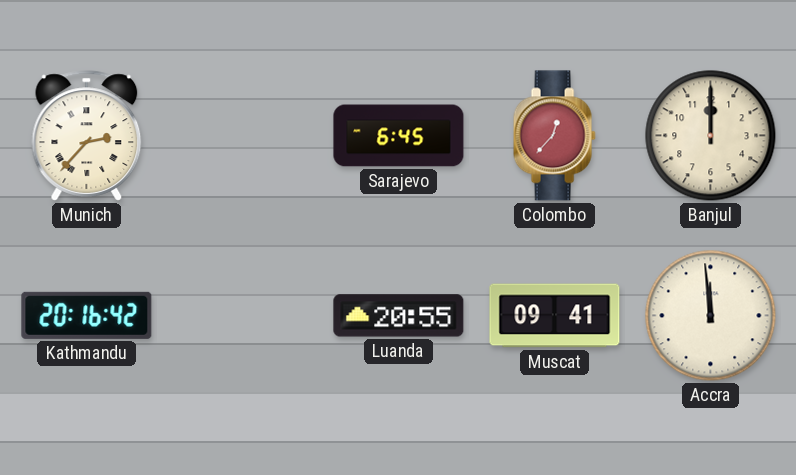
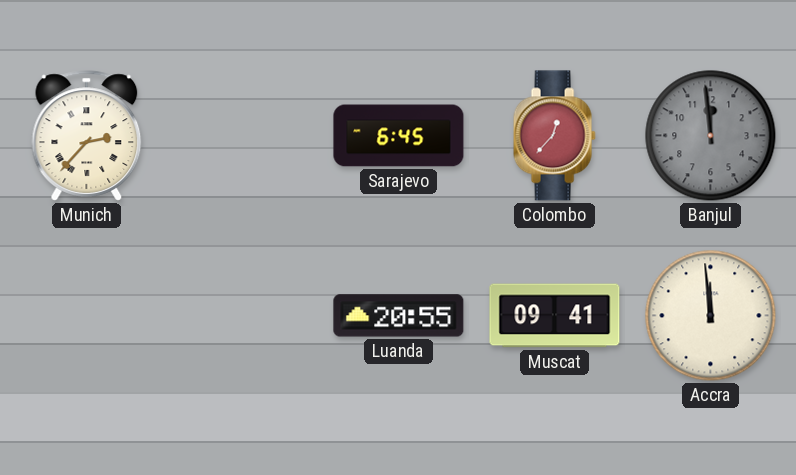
Banjul: 12:00 -> 11:59 (711, 136)
Banjul dial: cream -> grey (711, 136)
Kathmandu: 20:16 -> none (87, 315)
